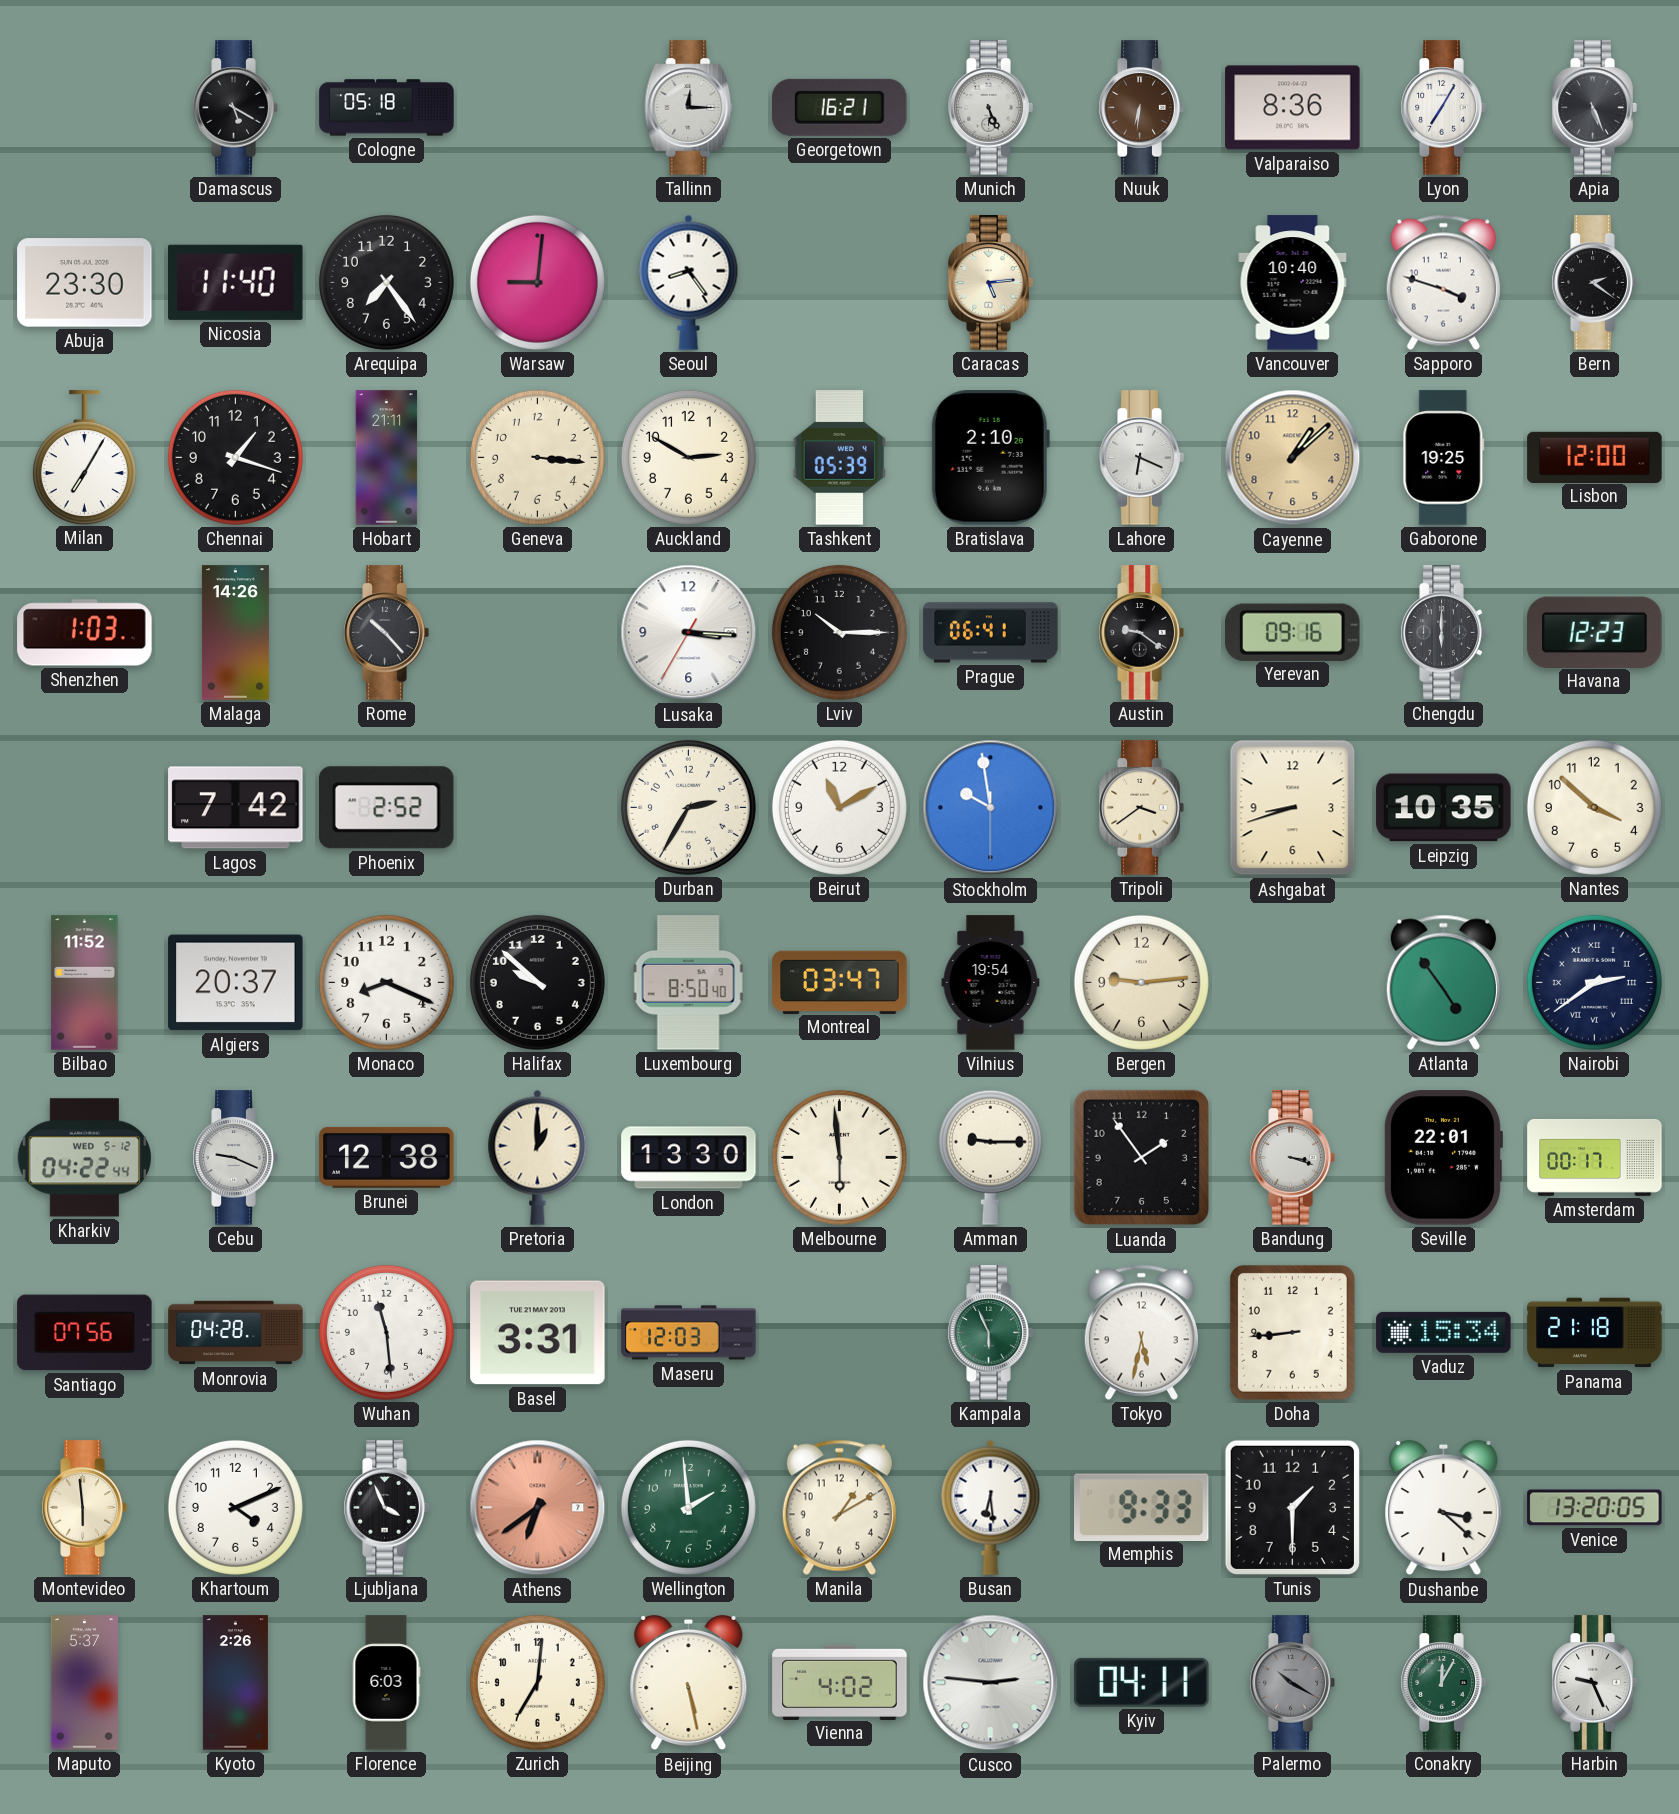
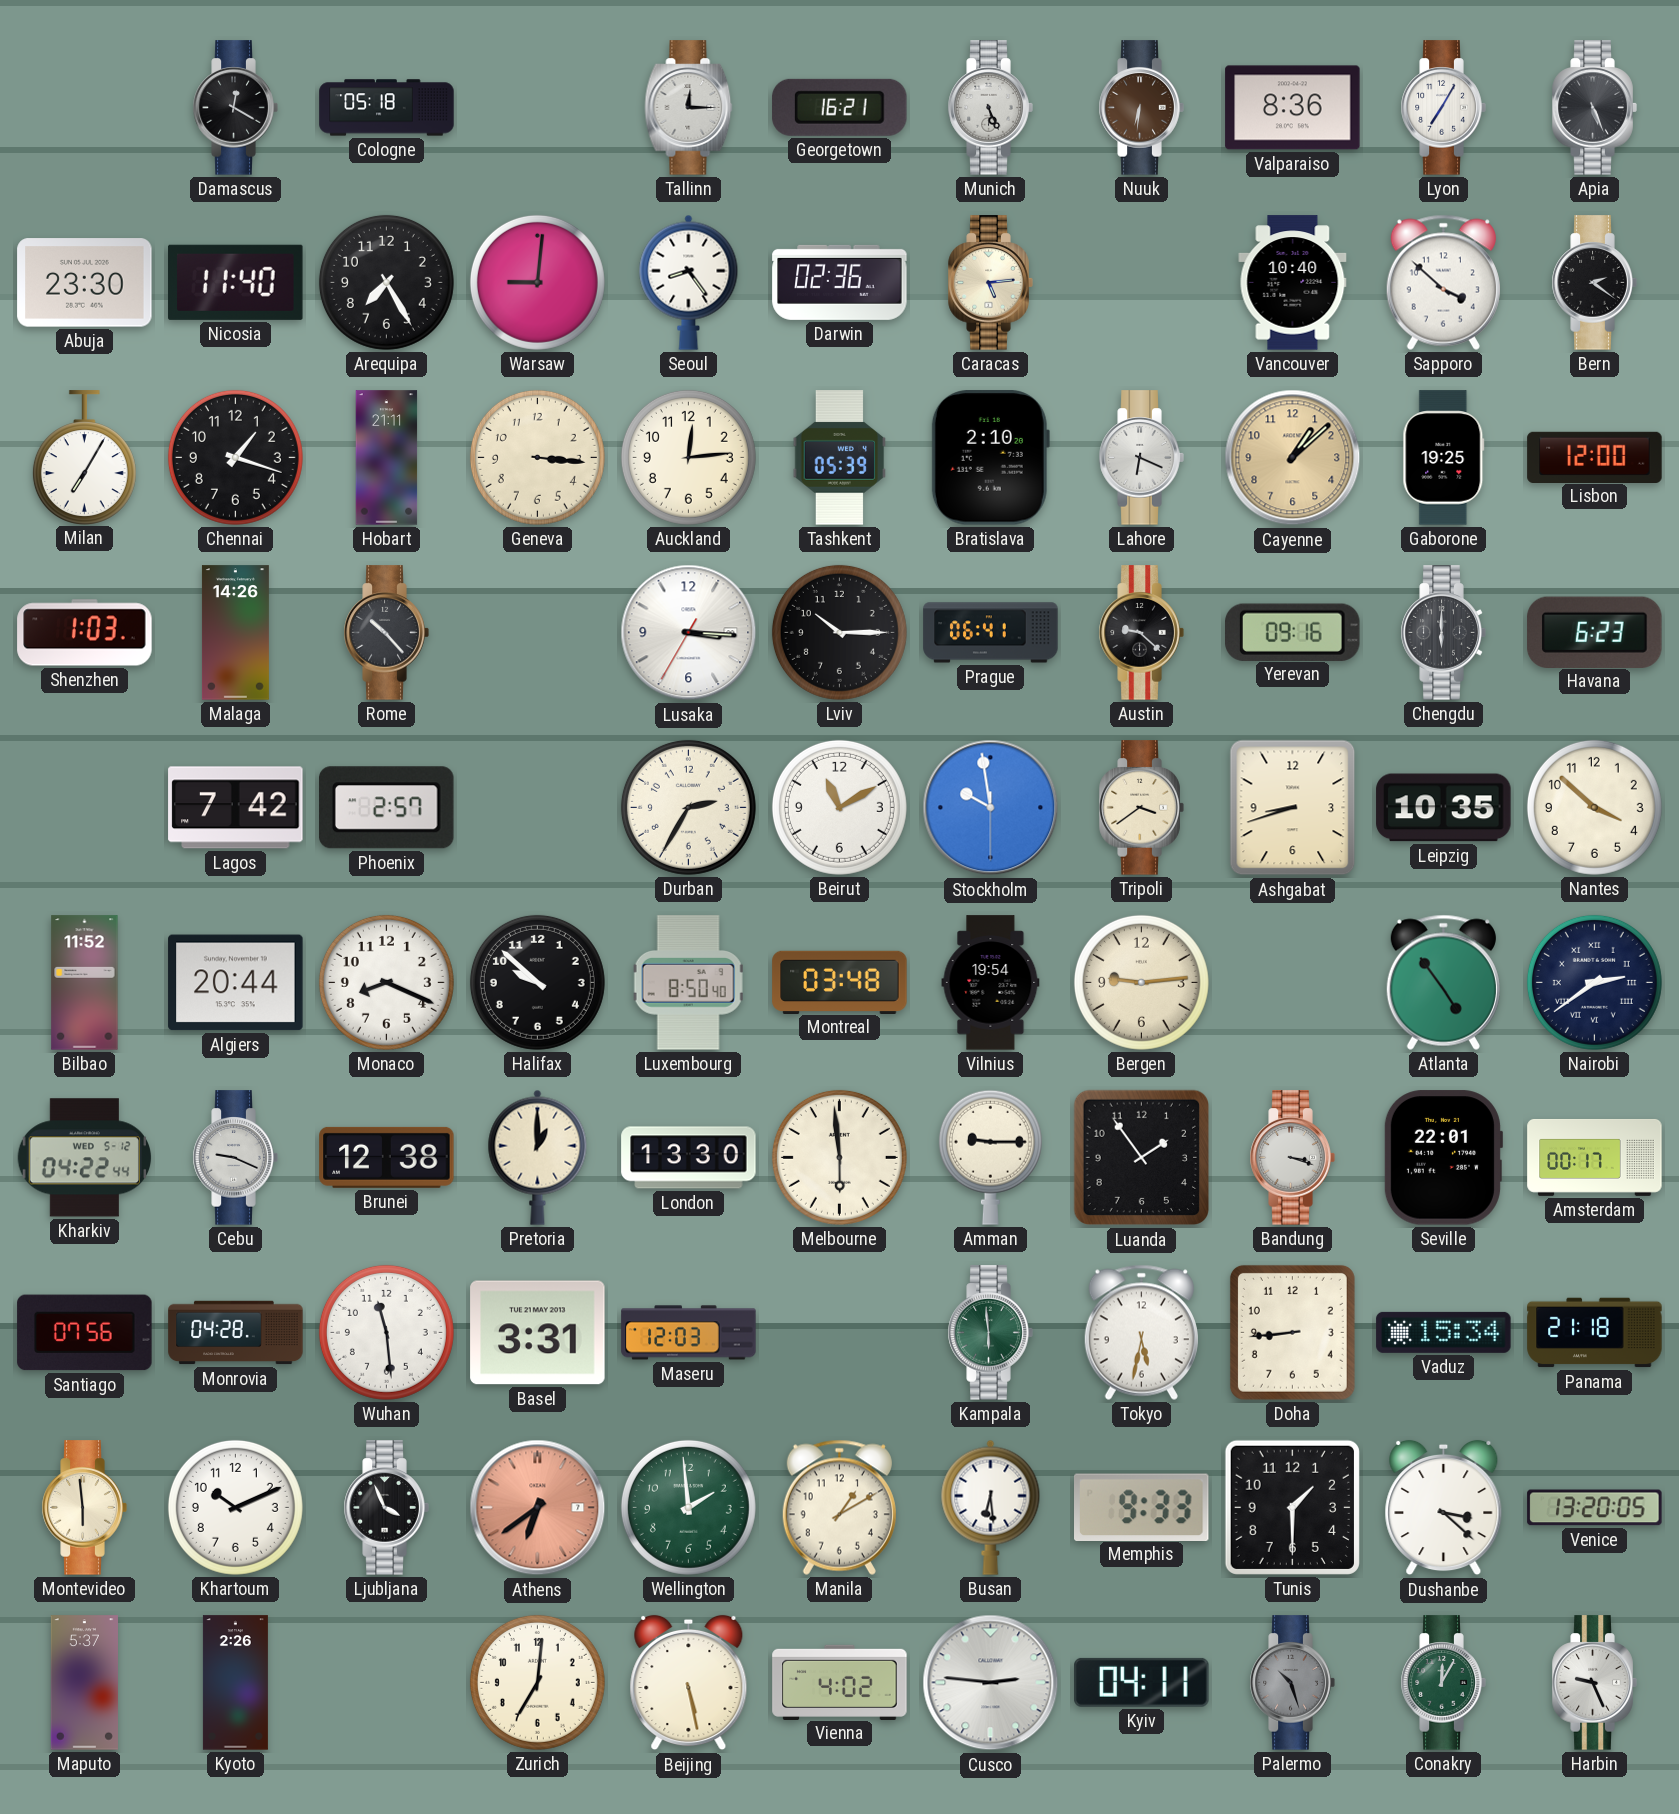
Damascus: 5:20 -> 12:20 (235, 108)
Arequipa: 7:24 -> 7:25 (386, 282)
Darwin: none -> 02:36 (840, 282)
Sapporo: 3:48 -> 3:52 (1443, 282)
Auckland: 2:50 -> 12:14 (688, 457)
Austin: 9:21 -> 9:22 (1141, 633)
Havana: 12:23 -> 6:23 (1595, 632)
Phoenix: 2:52 -> 2:57 (387, 808)
Algiers: 20:37 -> 20:44 (236, 983)
Montreal: 03:47 -> 03:48 (840, 982)
Kampala: 5:56 -> 5:59 (990, 1333)
Khartoum: 4:11 -> 10:11 (235, 1507)
Florence: 6:03 -> none (386, 1683)
Palermo: 10:20 -> 10:27 (1292, 1683)
